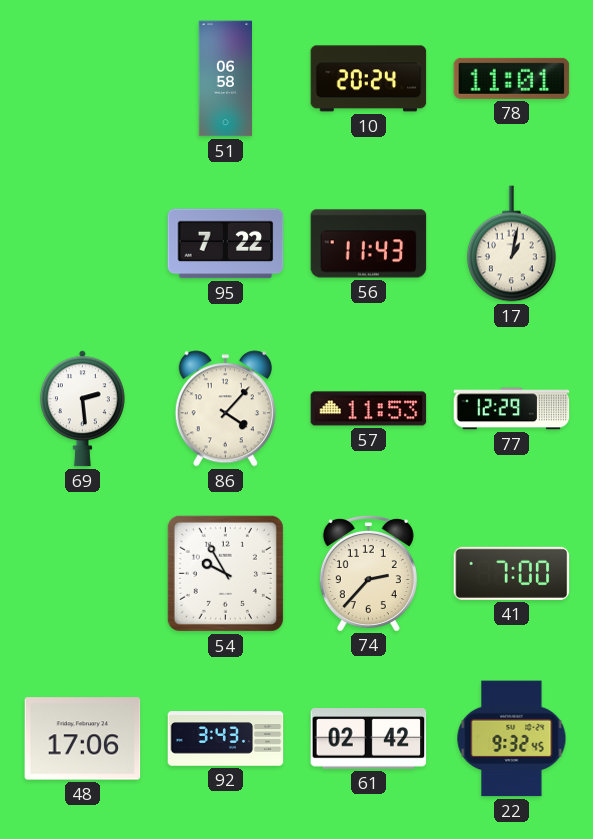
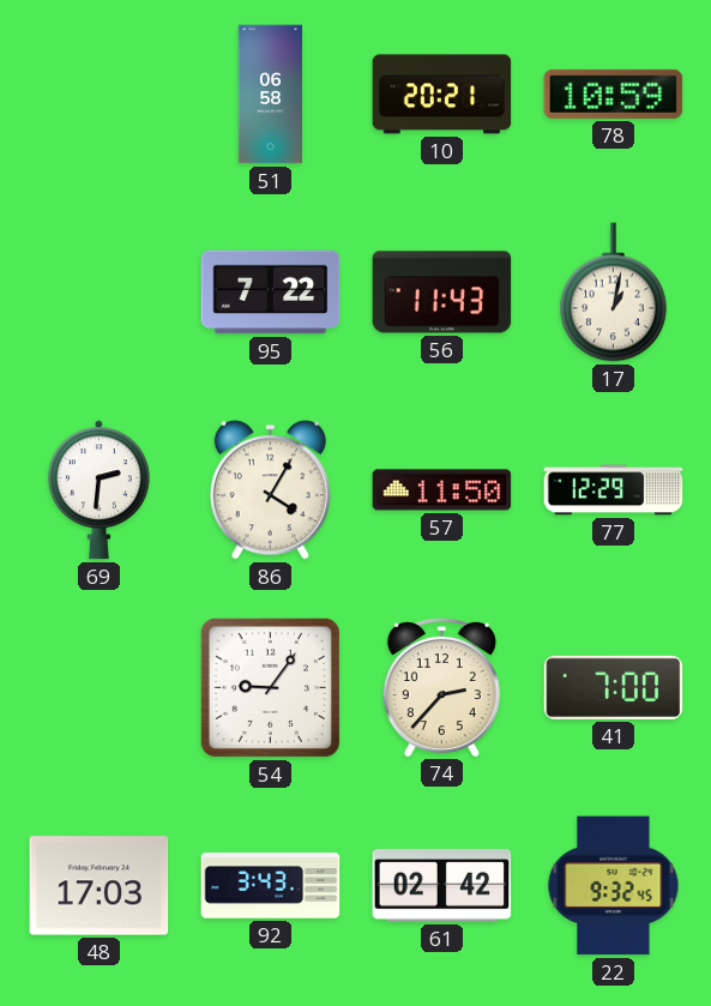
10: 20:24 -> 20:21 (442, 95)
78: 11:01 -> 10:59 (614, 94)
69: 2:29 -> 2:31 (98, 490)
86: 4:07 -> 4:05 (270, 490)
57: 11:53 -> 11:50 (442, 490)
54: 9:55 -> 9:06 (270, 687)
48: 17:06 -> 17:03 (100, 886)
